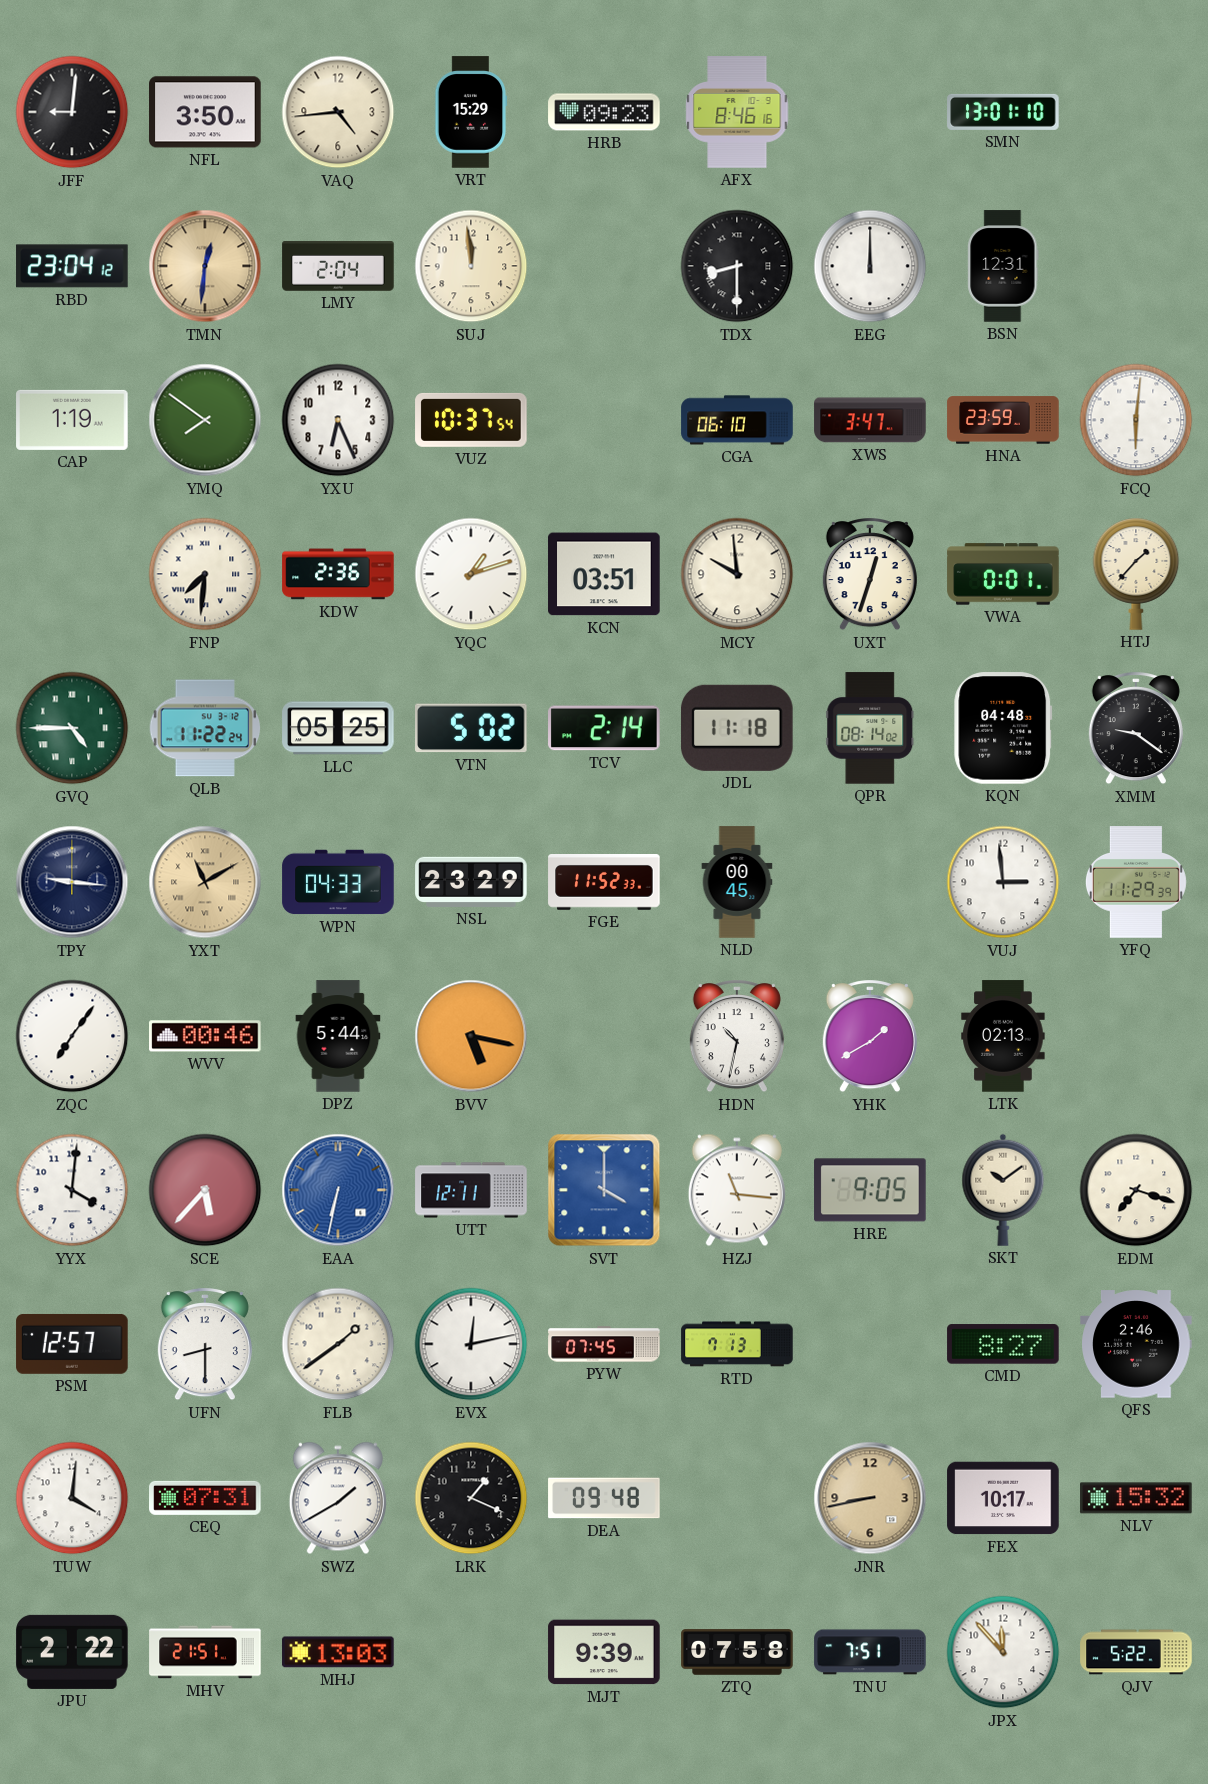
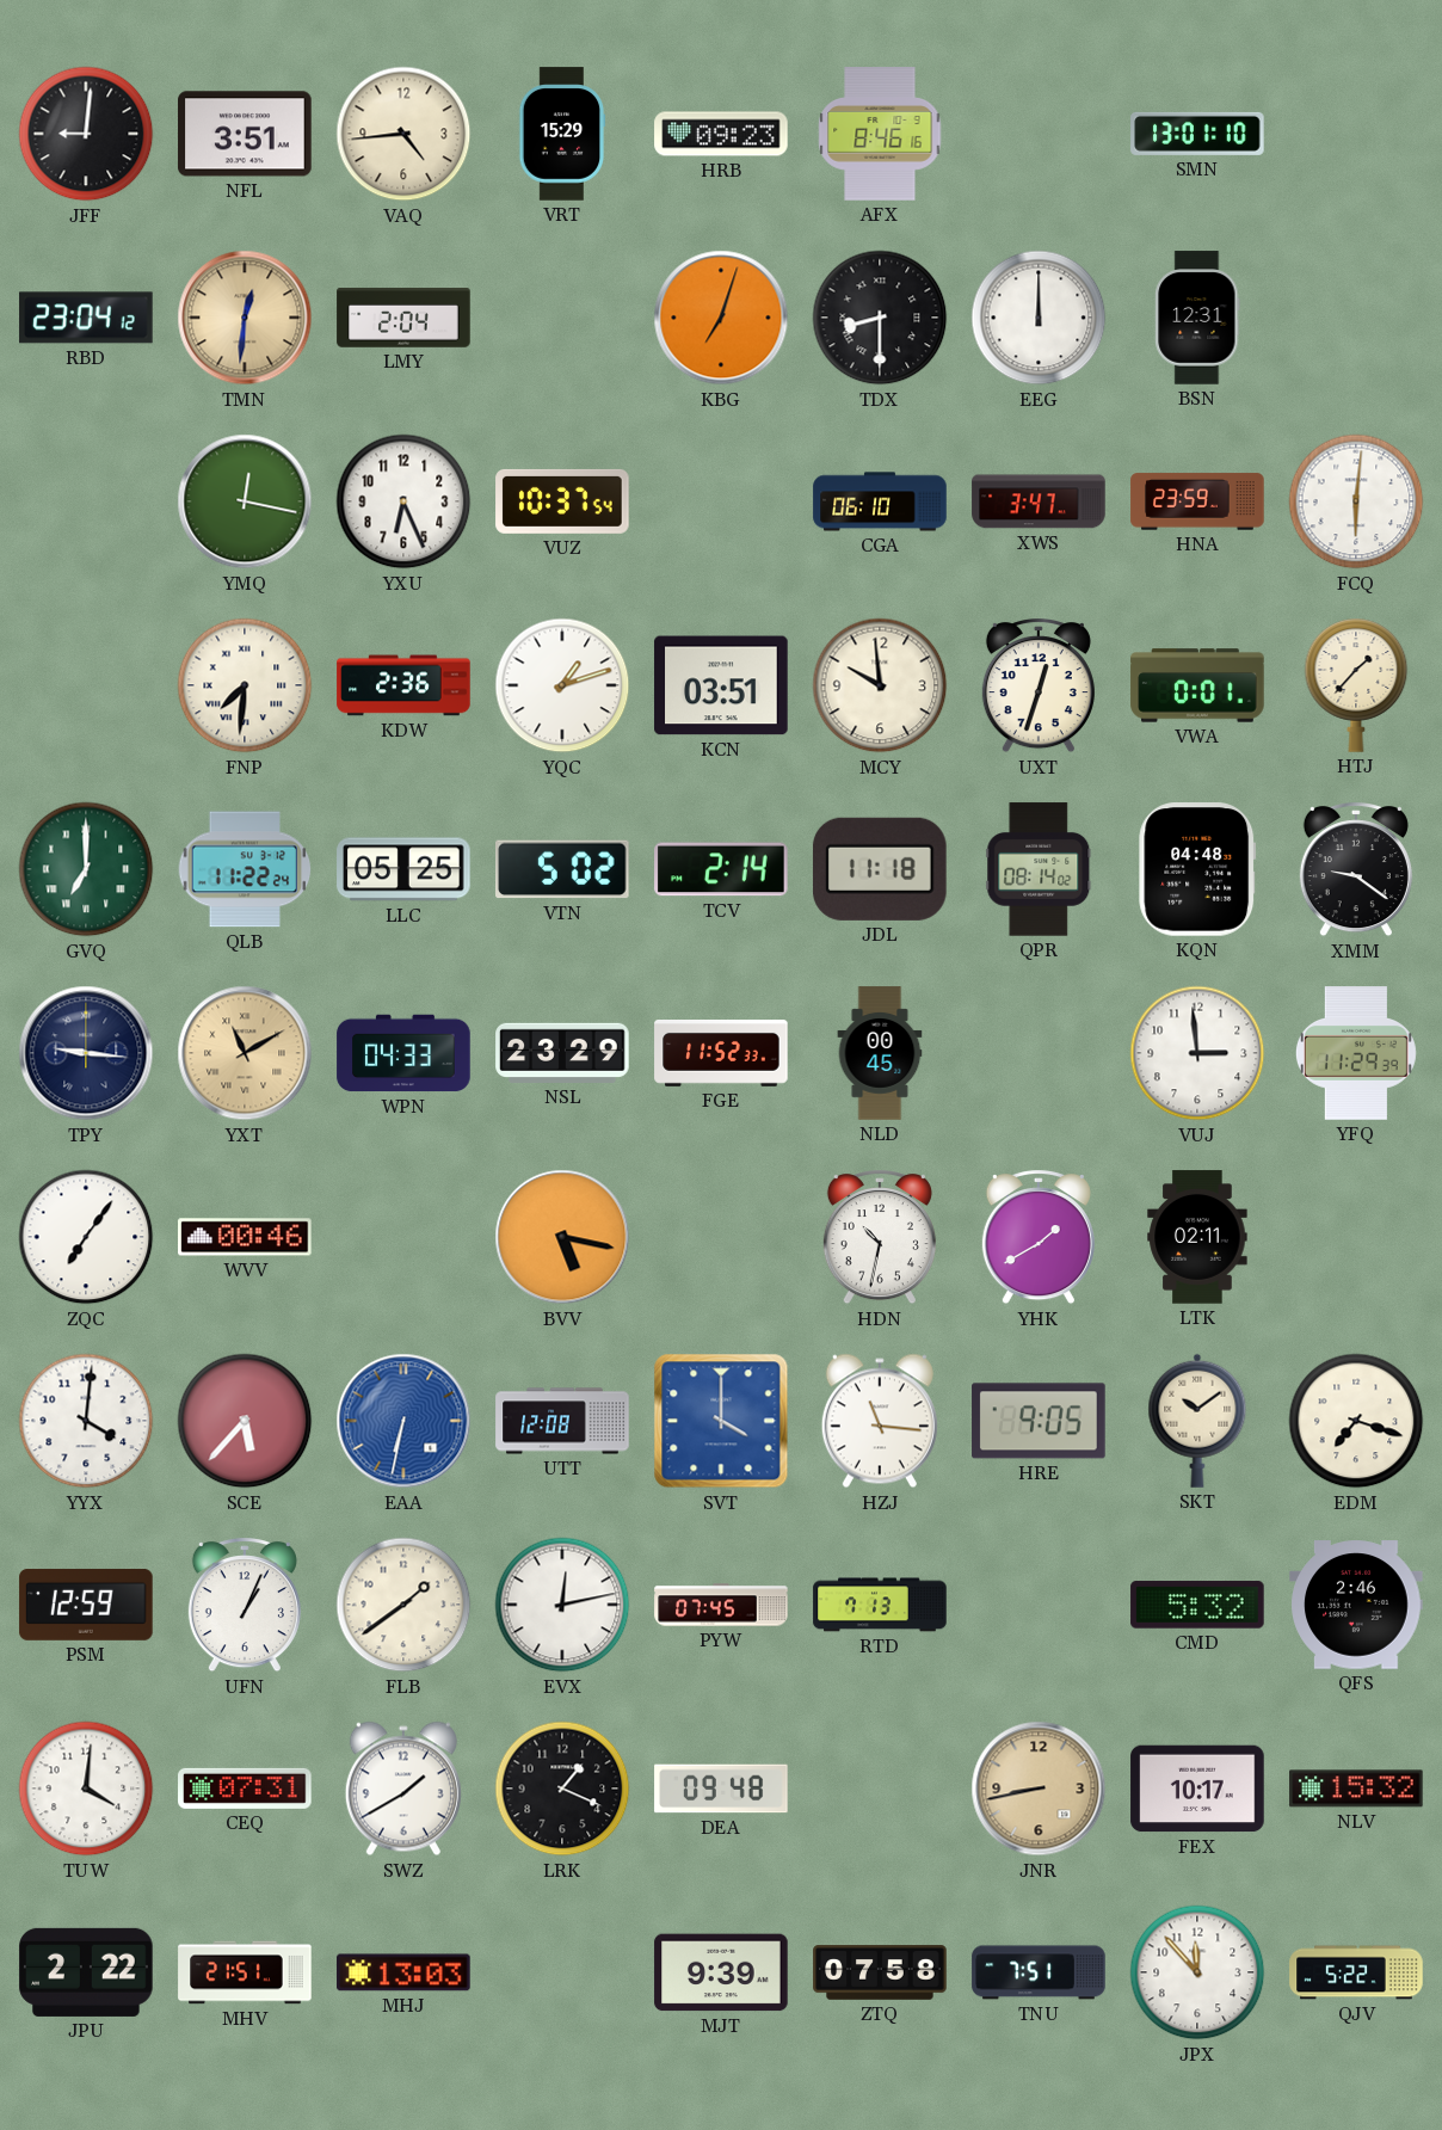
NFL: 3:50 -> 3:51 (245, 134)
SUJ: 11:59 -> none (471, 266)
KBG: none -> 7:03 (721, 318)
CAP: 1:19 -> none (72, 420)
YMQ: 7:51 -> 12:17 (245, 501)
GVQ: 4:45 -> 7:00 (86, 869)
DPZ: 5:44 -> none (338, 1036)
LTK: 02:13 -> 02:11 (1197, 1237)
UTT: 12:11 -> 12:08 (562, 1421)
PSM: 12:57 -> 12:59 (86, 1605)
UFN: 8:30 -> 1:04 (245, 1606)
CMD: 8:27 -> 5:32 (1197, 1605)
